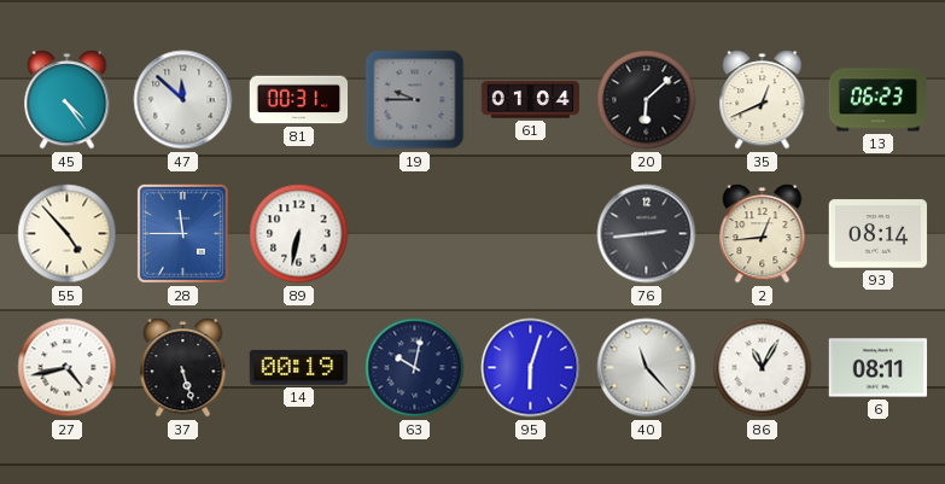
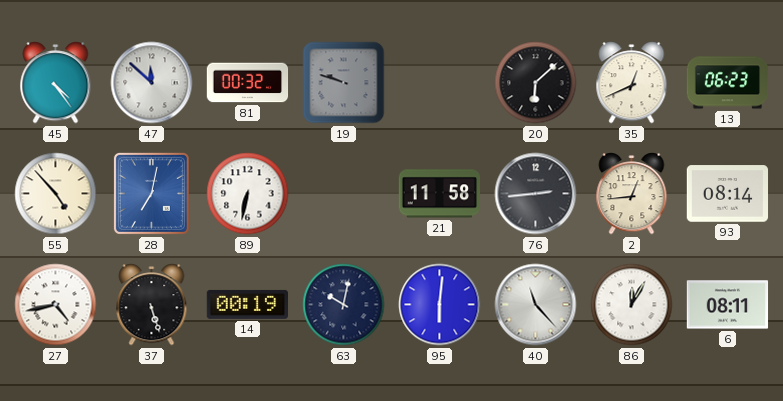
81: 00:31 -> 00:32 (248, 83)
19: 9:45 -> 9:48 (344, 83)
61: 01:04 -> none (531, 100)
28: 11:45 -> 7:02 (151, 193)
21: none -> 11:58 (439, 194)
95: 6:03 -> 6:01 (440, 305)
86: 11:05 -> 12:05 (632, 305)
